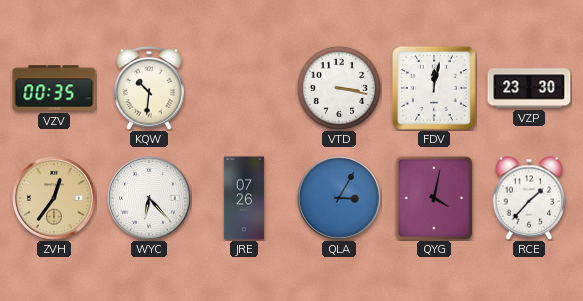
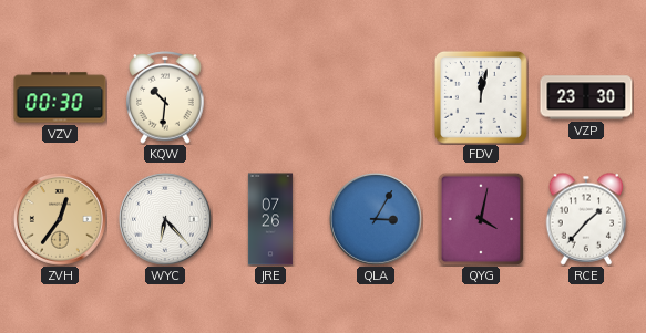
VZV: 00:35 -> 00:30 (60, 97)
VTD: 3:17 -> none (339, 88)
